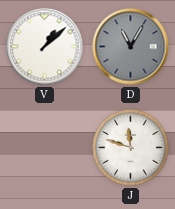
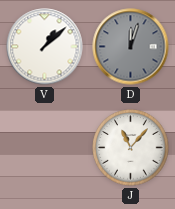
D: 11:05 -> 12:03 (131, 47)
J: 11:48 -> 11:07 (131, 148)
